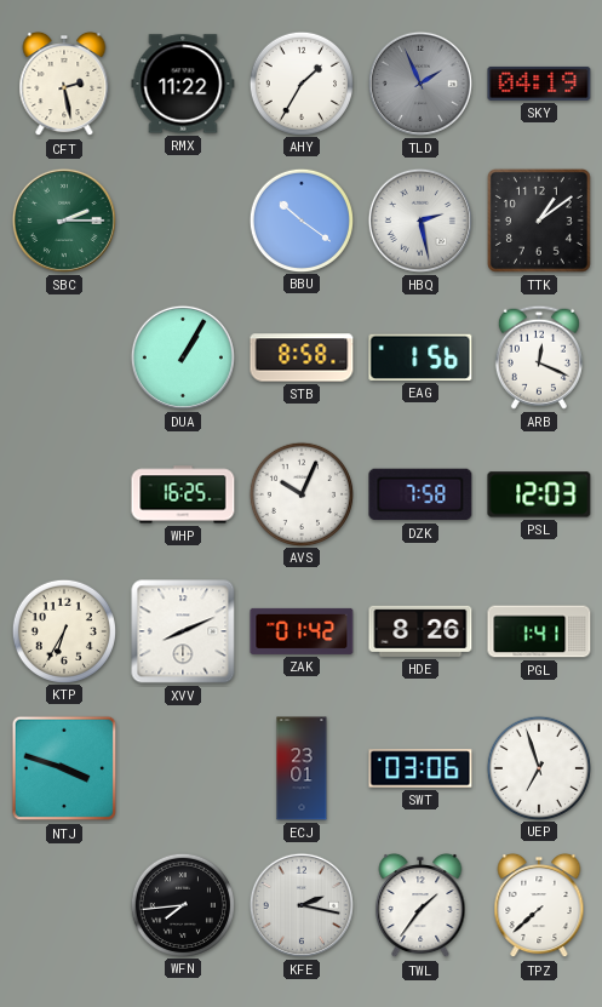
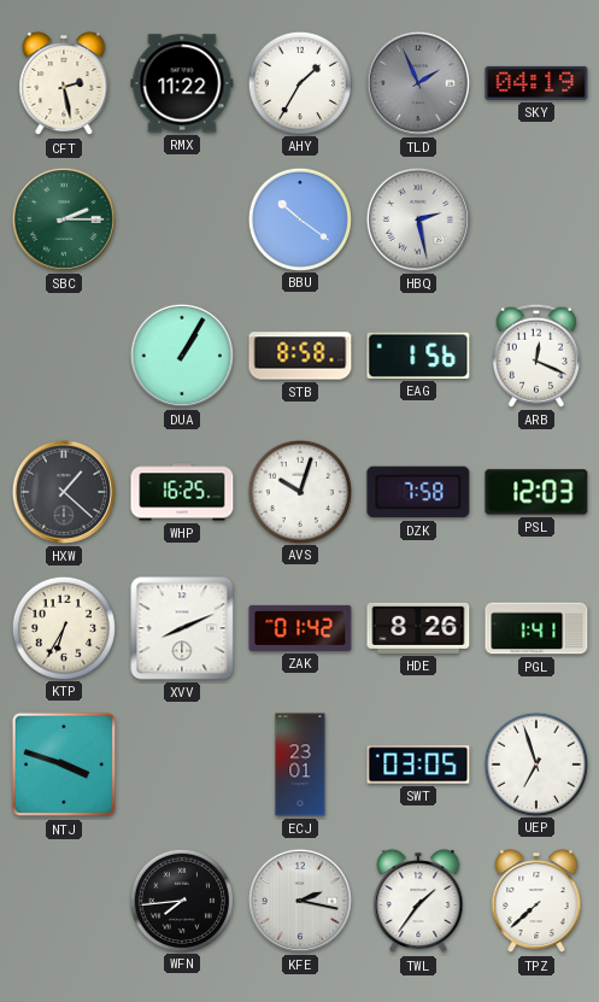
TTK: 1:09 -> none (539, 221)
HXW: none -> 1:22 (64, 492)
AVS: 10:04 -> 10:03 (299, 491)
SWT: 03:06 -> 03:05 (418, 764)
